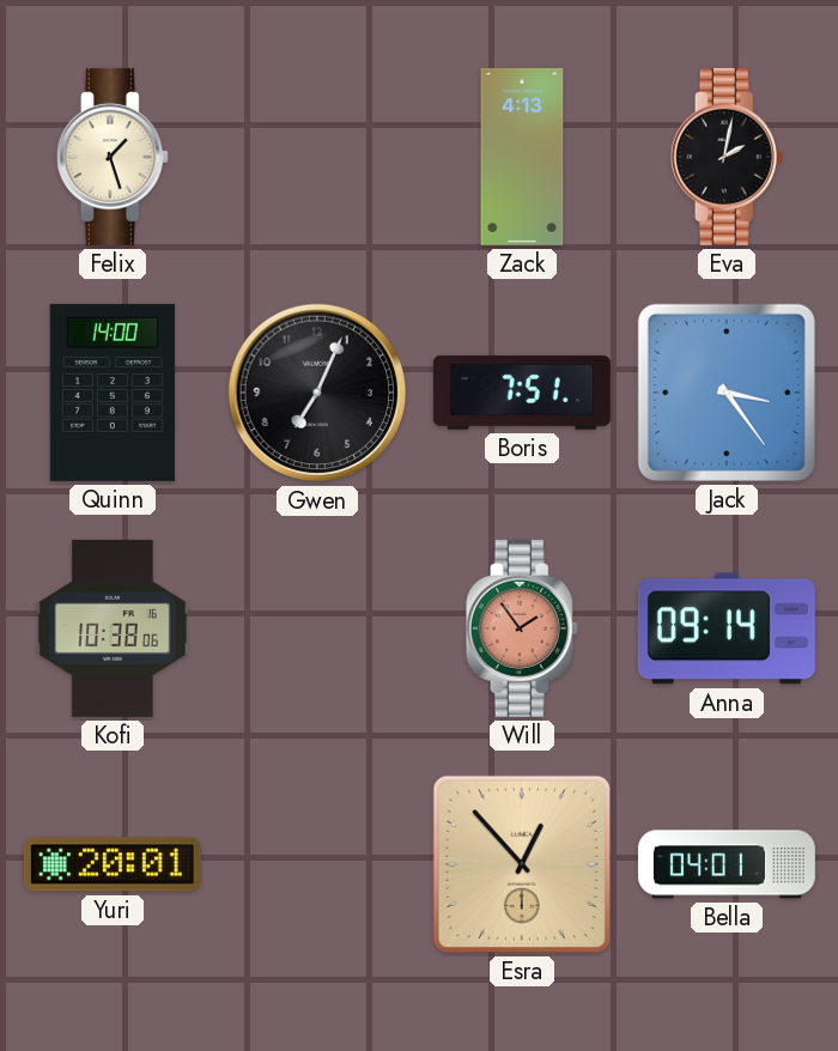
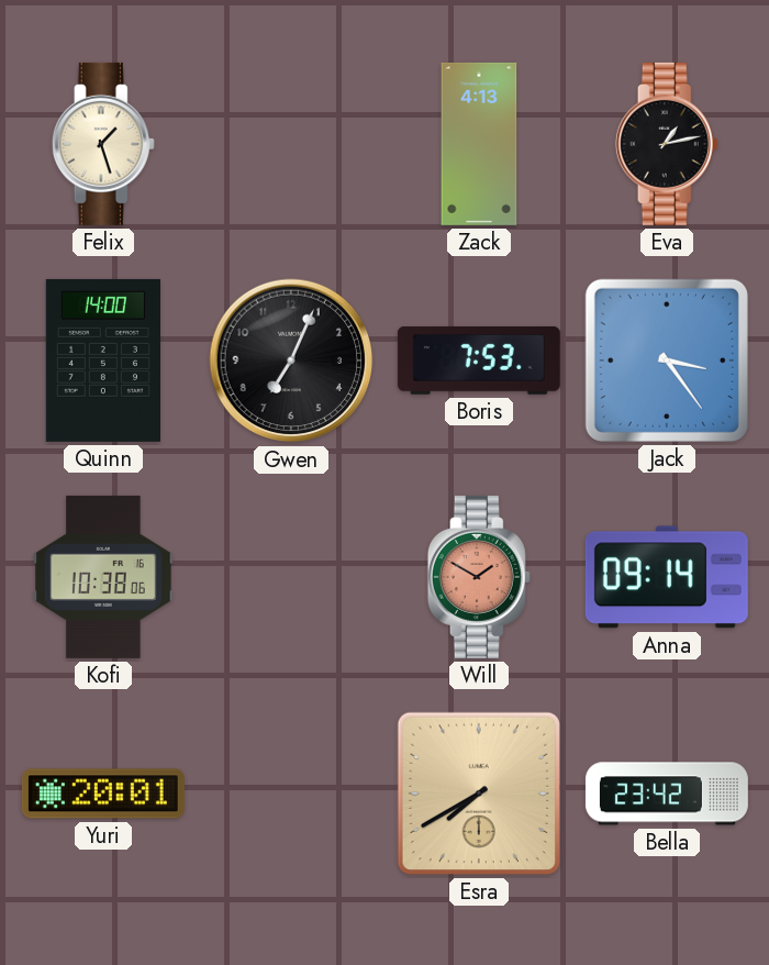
Eva: 2:02 -> 1:13 (667, 144)
Boris: 7:51 -> 7:53 (479, 361)
Will: 1:54 -> 1:50 (479, 577)
Esra: 12:53 -> 7:40 (479, 794)
Bella: 04:01 -> 23:42 (667, 794)
